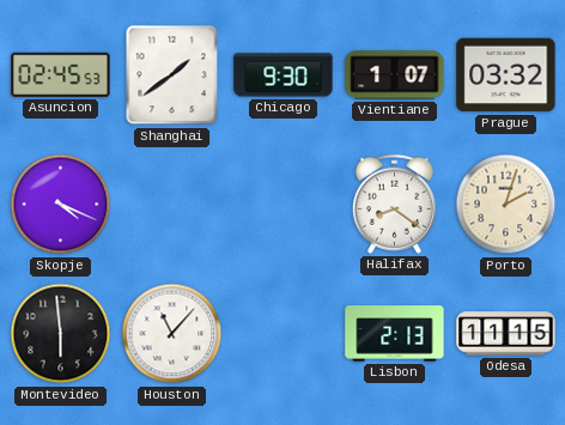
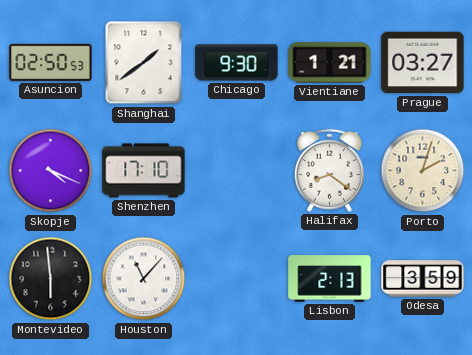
Asuncion: 02:45 -> 02:50 (51, 62)
Vientiane: 1:07 -> 1:21 (330, 63)
Prague: 03:32 -> 03:27 (423, 63)
Shenzhen: none -> 17:10 (144, 171)
Odesa: 11:15 -> 3:59 (423, 279)
